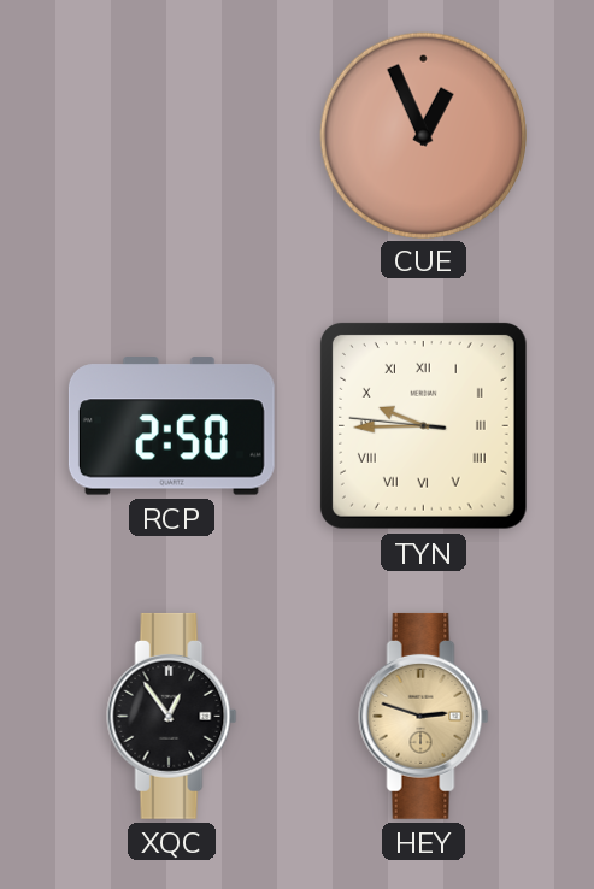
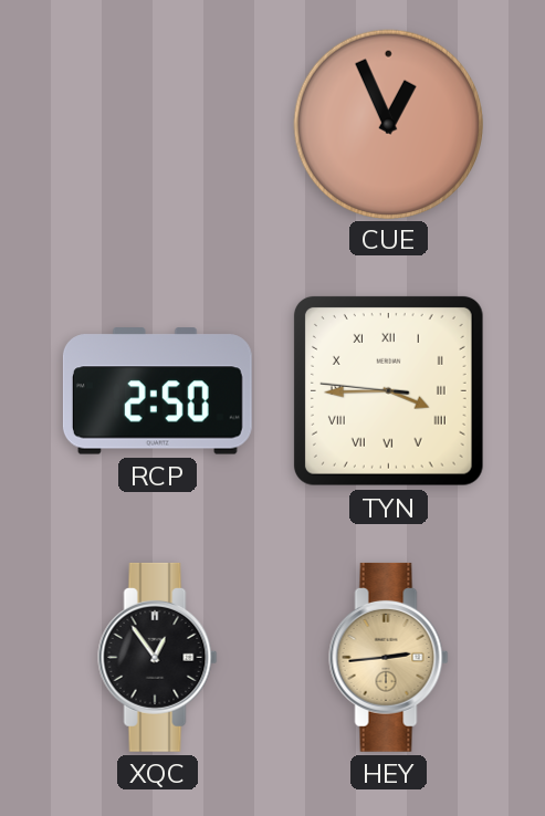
TYN: 9:44 -> 3:44 (388, 390)
HEY: 2:48 -> 2:44 (389, 657)
